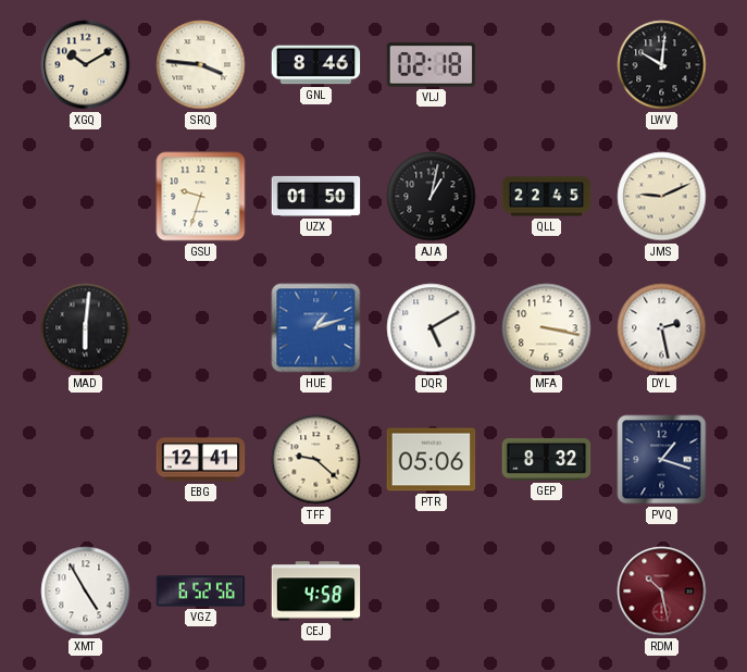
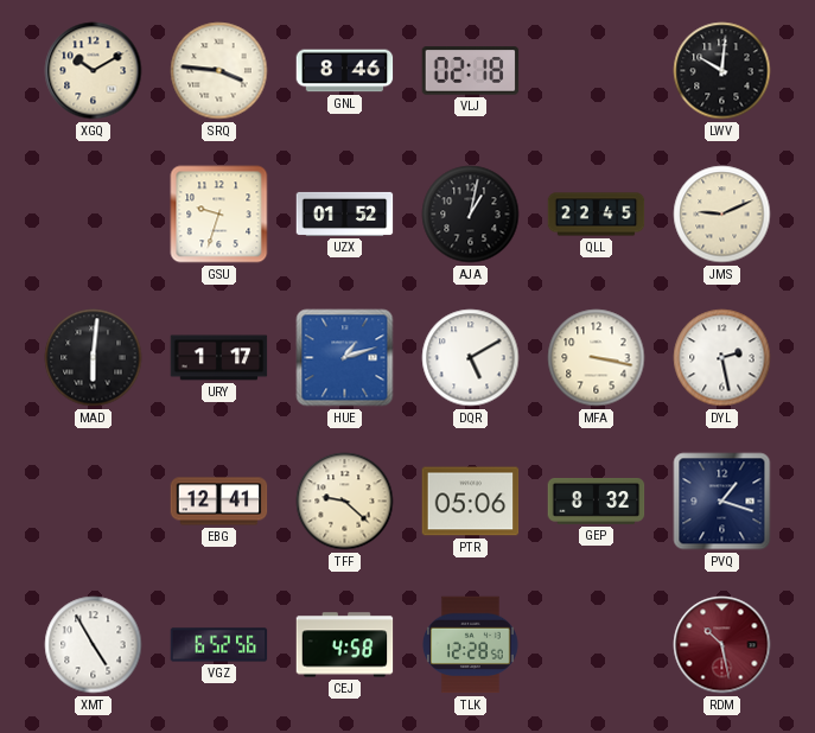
UZX: 01:50 -> 01:52 (345, 213)
URY: none -> 1:17 (219, 358)
TLK: none -> 12:28 (470, 645)
